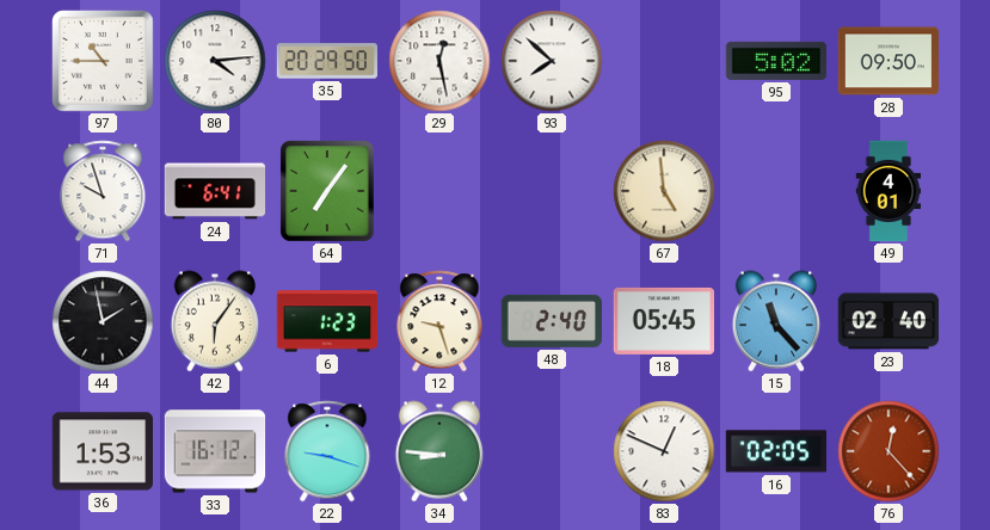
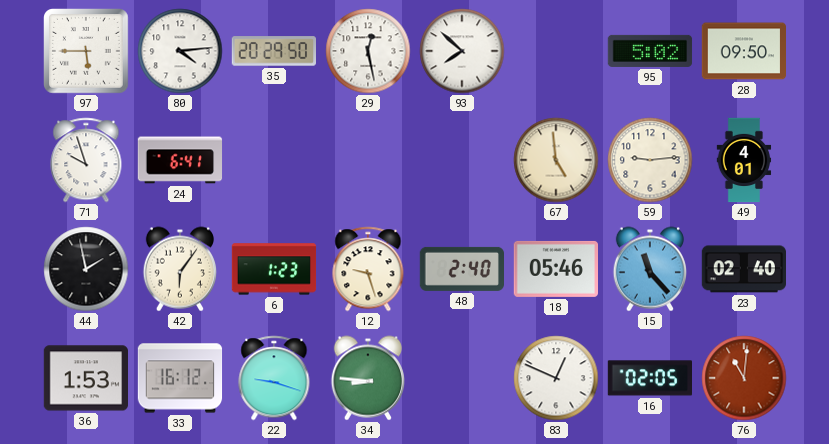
97: 10:45 -> 5:45 (87, 52)
64: 7:06 -> none (328, 191)
59: none -> 9:14 (650, 160)
18: 05:45 -> 05:46 (555, 269)
76: 12:23 -> 11:01 (744, 378)
